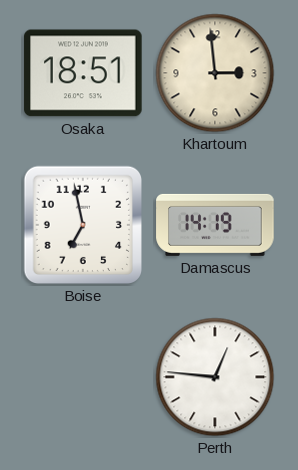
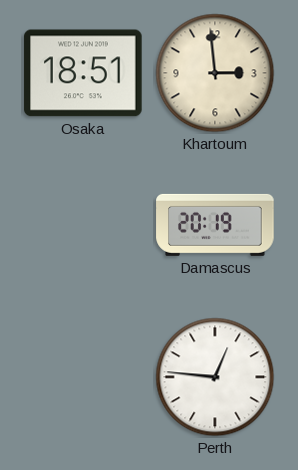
Boise: 6:58 -> none (83, 225)
Damascus: 14:19 -> 20:19 (215, 225)
